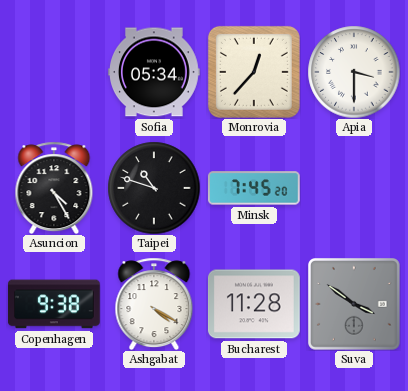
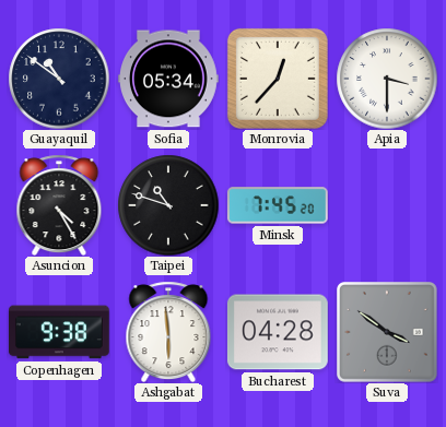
Guayaquil: none -> 10:51 (59, 79)
Ashgabat: 4:20 -> 5:59 (168, 332)
Bucharest: 11:28 -> 04:28 (278, 332)
